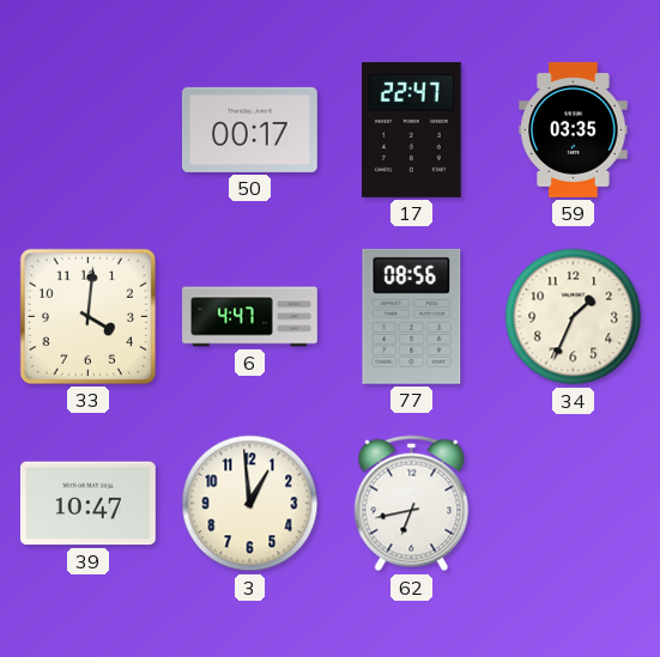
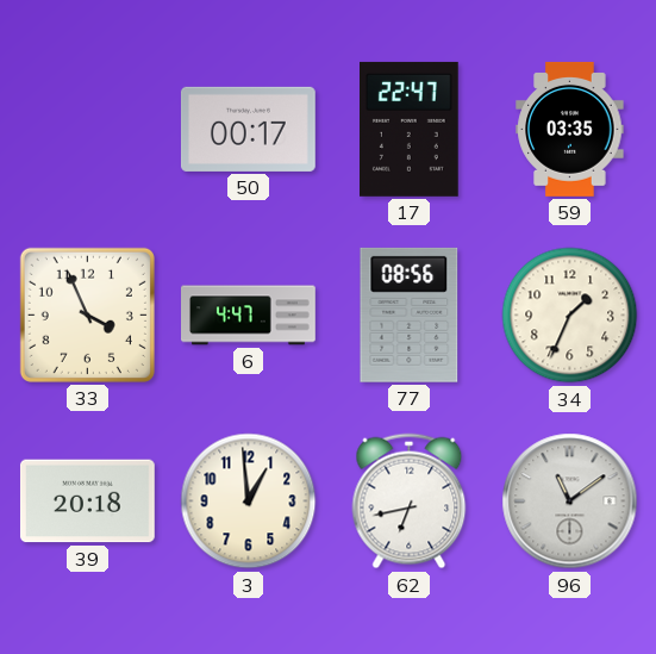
33: 4:01 -> 3:56 (87, 314)
39: 10:47 -> 20:18 (87, 502)
96: none -> 11:09 (570, 502)
